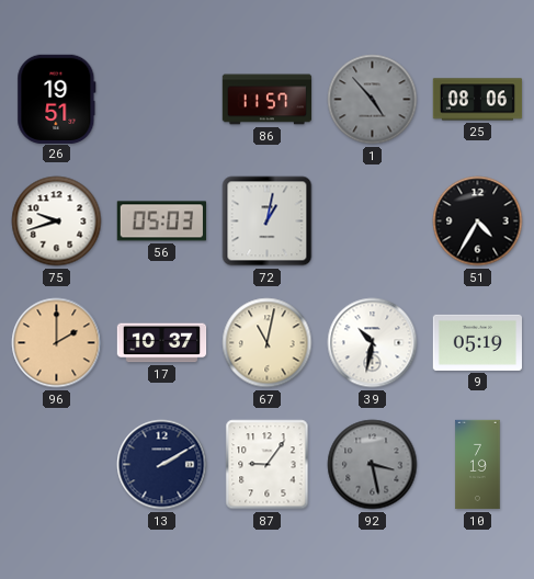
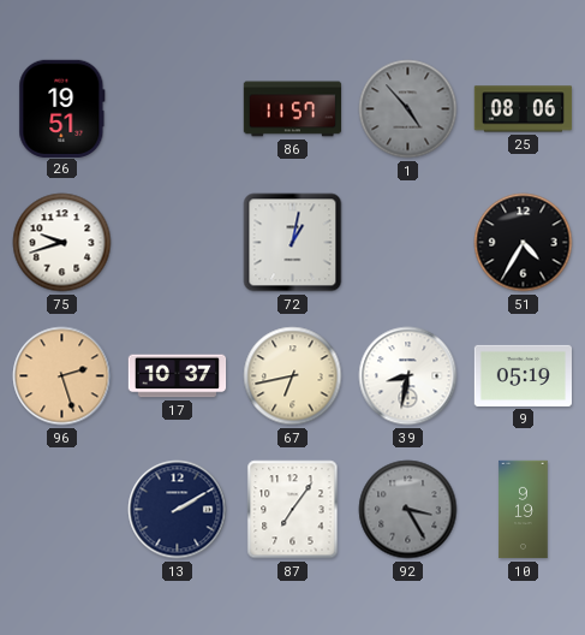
56: 05:03 -> none (161, 222)
96: 2:00 -> 2:27 (62, 376)
67: 11:02 -> 6:43 (293, 376)
39: 10:32 -> 8:32 (408, 376)
87: 9:06 -> 7:06 (293, 510)
92: 3:28 -> 3:25 (408, 510)
10: 7:19 -> 9:19 (524, 510)
